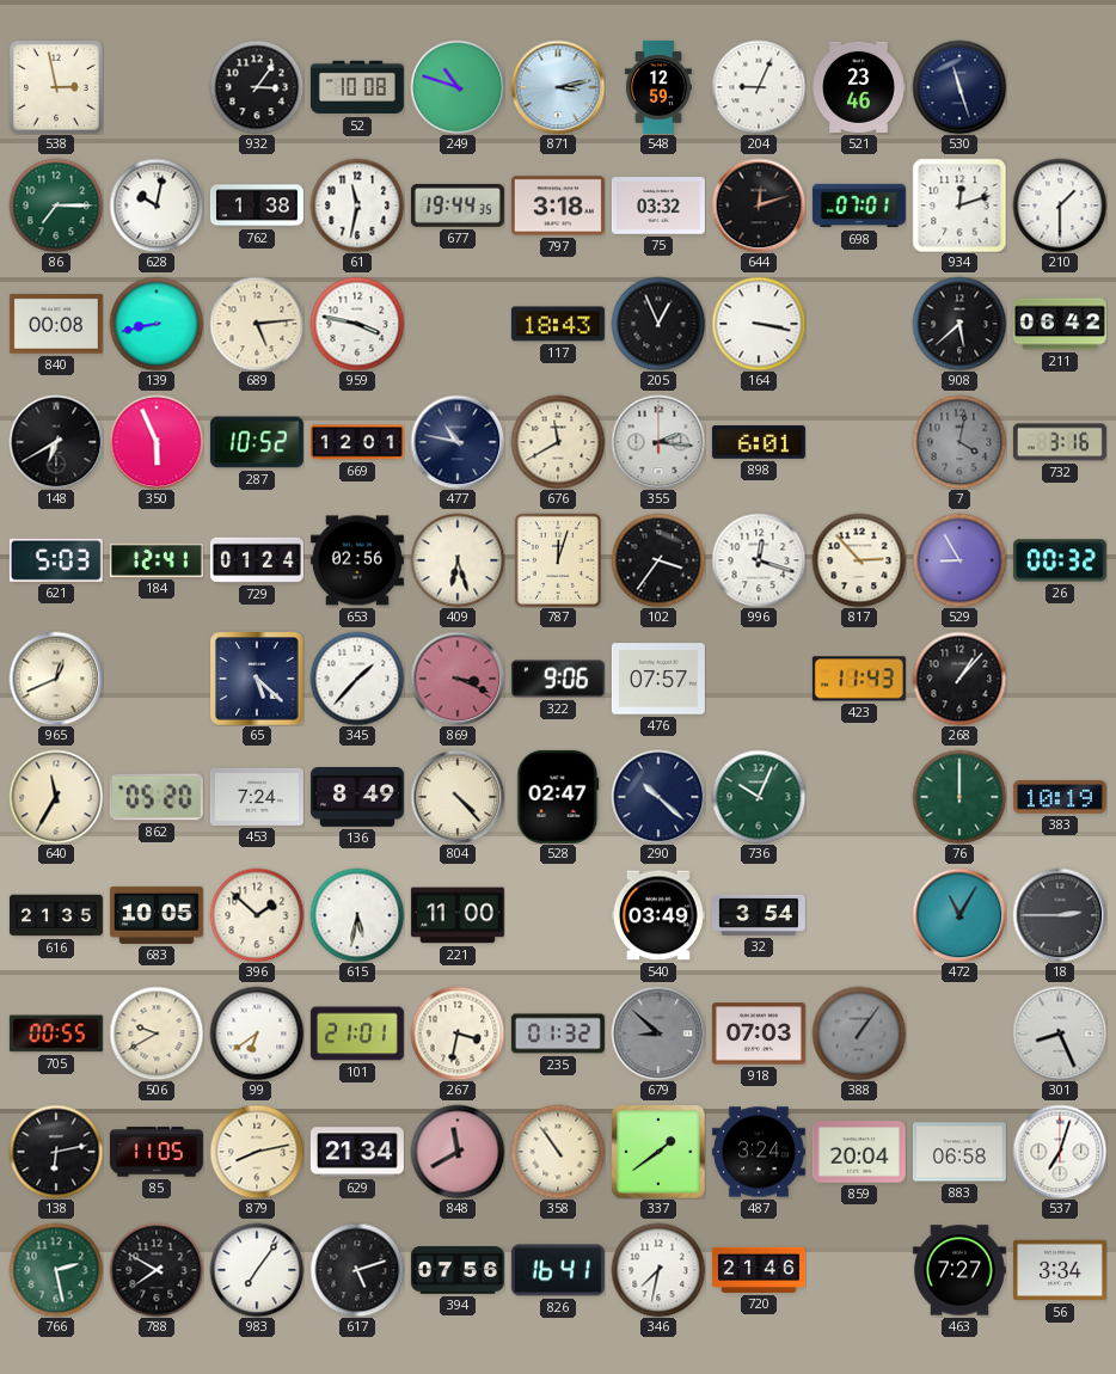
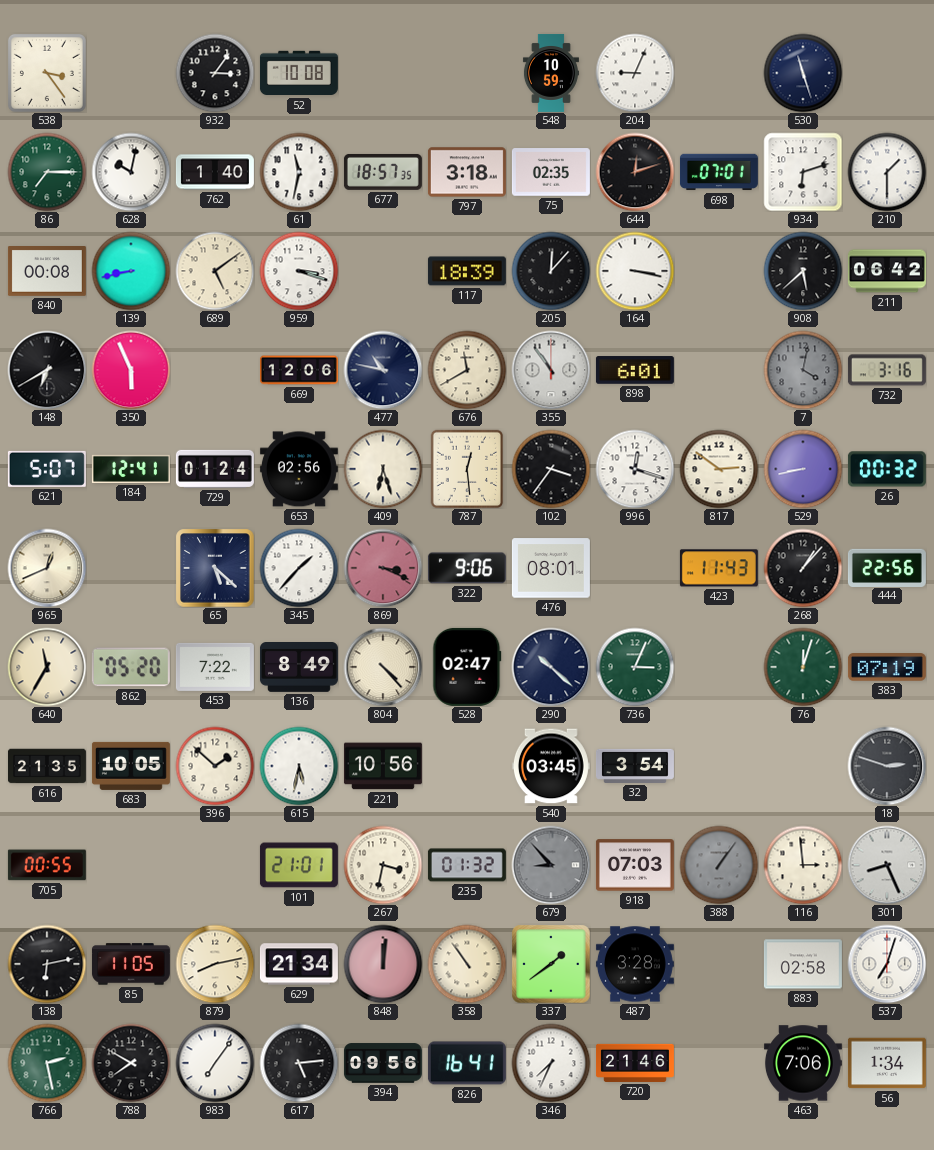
538: 2:58 -> 3:24 (47, 73)
249: 10:48 -> none (458, 87)
871: 3:13 -> none (558, 87)
548: 12:59 -> 10:59 (551, 73)
521: 23:46 -> none (859, 87)
762: 1:38 -> 1:40 (215, 172)
677: 19:44 -> 18:57 (383, 172)
75: 03:32 -> 02:35 (551, 172)
934: 12:12 -> 6:12 (803, 172)
689: 5:14 -> 5:09 (215, 271)
959: 3:47 -> 3:18 (299, 271)
117: 18:43 -> 18:39 (467, 271)
205: 12:56 -> 12:07 (551, 271)
287: 10:52 -> none (257, 442)
669: 12:01 -> 12:06 (299, 370)
355: 2:16 -> 10:54 (551, 370)
621: 5:03 -> 5:07 (47, 469)
787: 12:03 -> 12:29 (467, 469)
817: 2:53 -> 2:51 (719, 469)
529: 8:55 -> 8:43 (803, 469)
476: 07:57 -> 08:01 (551, 568)
444: none -> 22:56 (887, 567)
453: 7:24 -> 7:22 (215, 667)
736: 10:04 -> 3:04 (635, 667)
76: 12:00 -> 12:03 (803, 667)
383: 10:19 -> 07:19 (887, 667)
221: 11:00 -> 10:56 (383, 766)
540: 03:49 -> 03:45 (551, 766)
472: 11:05 -> none (959, 915)
18: 2:45 -> 2:48 (887, 766)
506: 9:40 -> none (157, 1033)
99: 6:39 -> none (257, 1033)
679: 8:52 -> 8:53 (551, 865)
116: none -> 2:59 (803, 865)
848: 11:40 -> 12:01 (383, 964)
487: 3:24 -> 3:28 (635, 964)
859: 20:04 -> none (859, 1152)
883: 06:58 -> 02:58 (803, 964)
617: 5:12 -> 5:14 (299, 1063)
394: 07:56 -> 09:56 (383, 1063)
346: 7:32 -> 7:34 (551, 1063)
463: 7:27 -> 7:06 (803, 1063)
56: 3:34 -> 1:34 (887, 1063)
